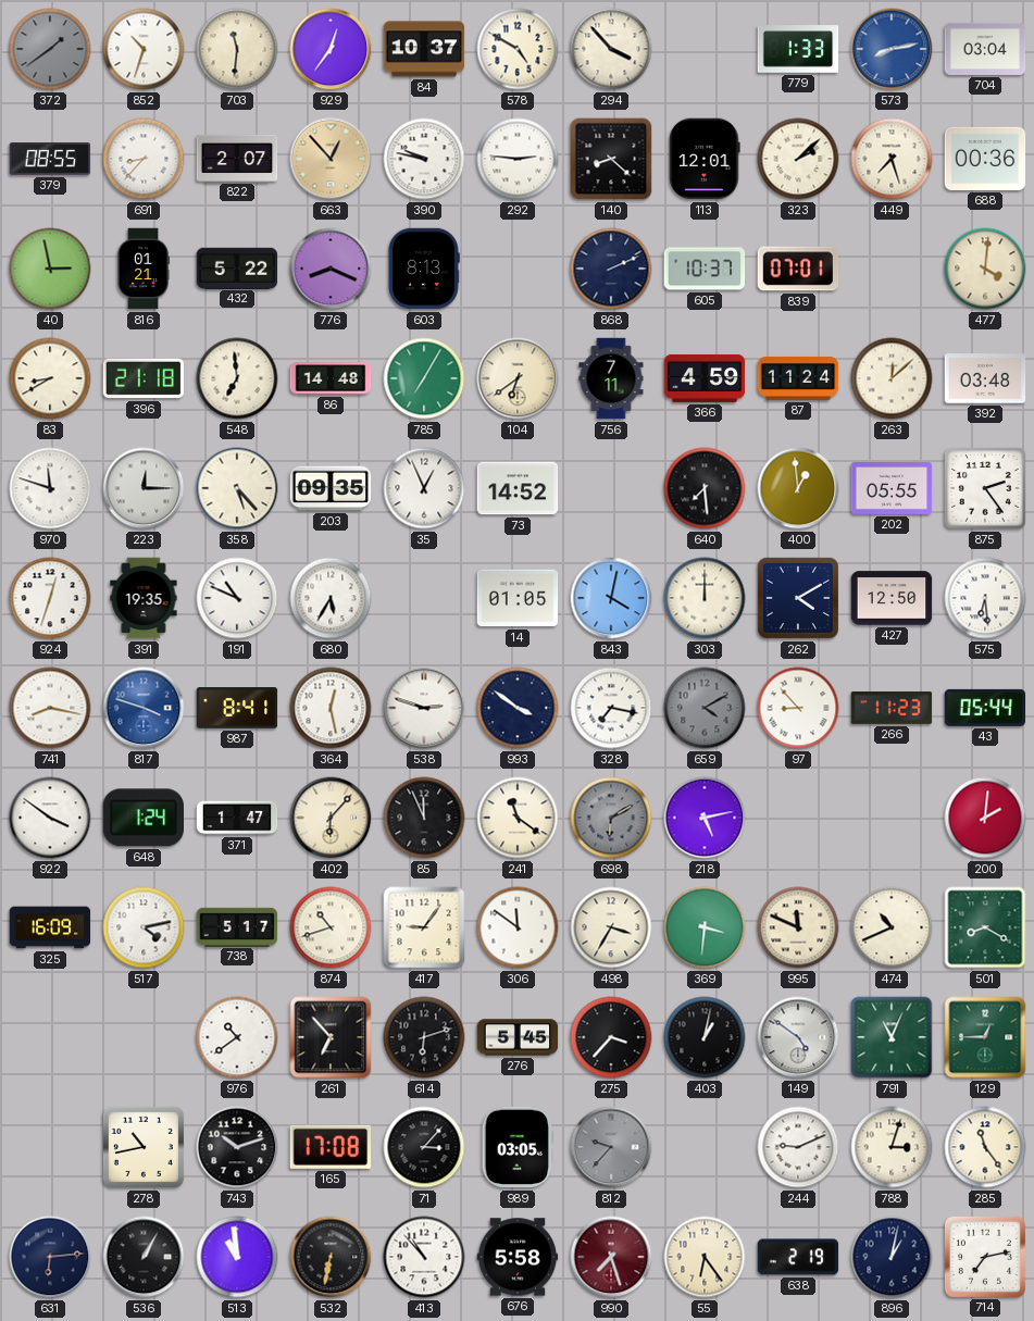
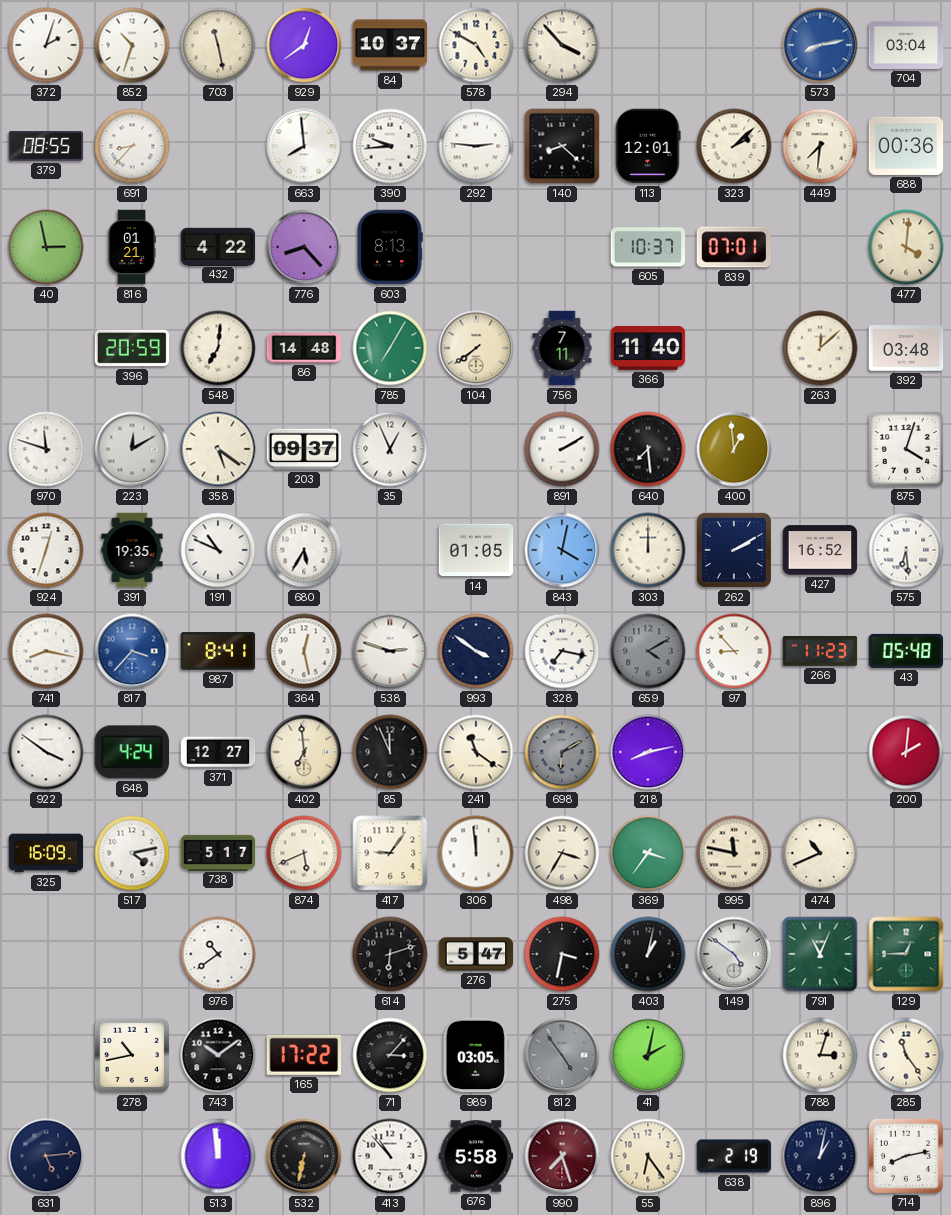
372: 1:39 -> 2:03 (46, 45)
372 dial: grey -> white (46, 45)
703: 11:31 -> 11:28 (218, 45)
929: 12:36 -> 12:39 (304, 45)
779: 1:33 -> none (798, 49)
822: 2:07 -> none (237, 158)
663: 12:53 -> 7:59 (304, 146)
663 dial: champagne -> white (304, 146)
390: 9:47 -> 9:44 (390, 146)
449: 7:27 -> 7:31 (820, 146)
432: 5:22 -> 4:22 (218, 246)
776: 8:19 -> 8:23 (304, 247)
868: 2:11 -> none (611, 269)
83: 8:40 -> none (50, 378)
396: 21:18 -> 20:59 (132, 348)
548: 6:59 -> 7:01 (218, 348)
104: 6:39 -> 7:39 (476, 348)
366: 4:59 -> 11:40 (648, 348)
87: 11:24 -> none (798, 378)
223: 12:15 -> 12:10 (132, 449)
358: 5:23 -> 5:21 (218, 449)
203: 09:35 -> 09:37 (304, 449)
73: 14:52 -> none (518, 488)
891: none -> 2:10 (562, 449)
202: 05:55 -> none (892, 488)
875: 2:24 -> 4:03 (906, 449)
262: 4:10 -> 2:10 (734, 550)
427: 12:50 -> 16:52 (820, 550)
817: 3:48 -> 3:37 (132, 651)
43: 05:44 -> 05:48 (906, 651)
648: 1:24 -> 4:24 (132, 752)
371: 1:47 -> 12:27 (218, 752)
402: 6:07 -> 6:59 (304, 752)
218: 5:13 -> 8:13 (648, 752)
874: 10:42 -> 5:41 (304, 853)
306: 11:51 -> 11:59 (476, 853)
369: 3:31 -> 3:36 (648, 853)
995: 11:49 -> 11:47 (734, 853)
501: 8:20 -> none (985, 927)
261: 6:53 -> none (331, 1037)
276: 5:45 -> 5:47 (476, 954)
275: 3:37 -> 3:32 (562, 954)
743: 10:12 -> 10:09 (218, 1055)
165: 17:08 -> 17:22 (304, 1055)
812: 9:37 -> 4:54 (562, 1055)
41: none -> 2:02 (648, 1055)
244: 9:11 -> none (798, 1147)
631: 6:14 -> 5:14 (46, 1156)
536: 1:05 -> none (144, 1257)
513: 10:59 -> 11:59 (218, 1156)
714: 7:13 -> 8:13 (906, 1156)
